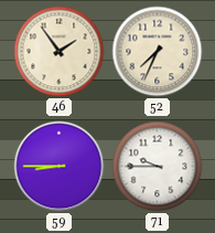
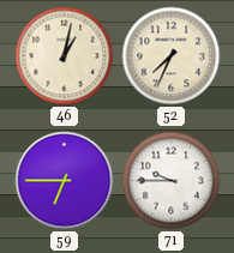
46: 1:54 -> 1:02 (65, 56)
59: 8:45 -> 6:45 (65, 181)
